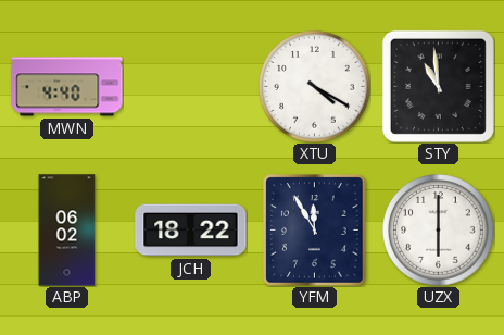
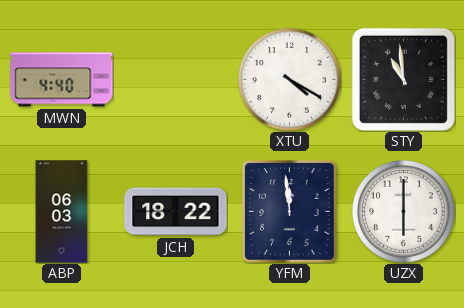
ABP: 06:02 -> 06:03 (62, 212)
YFM: 11:55 -> 11:59 (290, 212)
